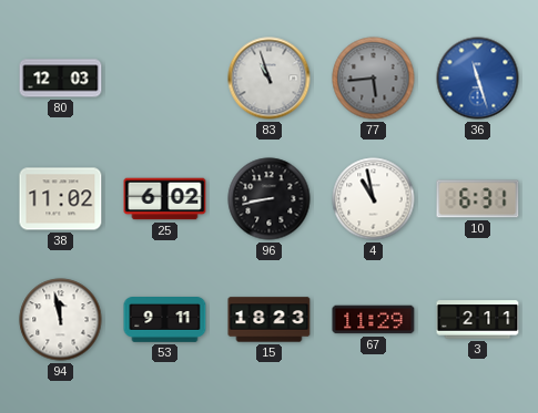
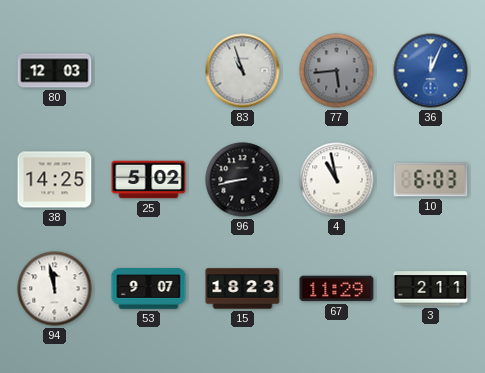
36: 11:27 -> 12:04 (431, 71)
38: 11:02 -> 14:25 (55, 180)
25: 6:02 -> 5:02 (149, 180)
10: 6:31 -> 6:03 (431, 180)
53: 9:11 -> 9:07 (149, 289)
